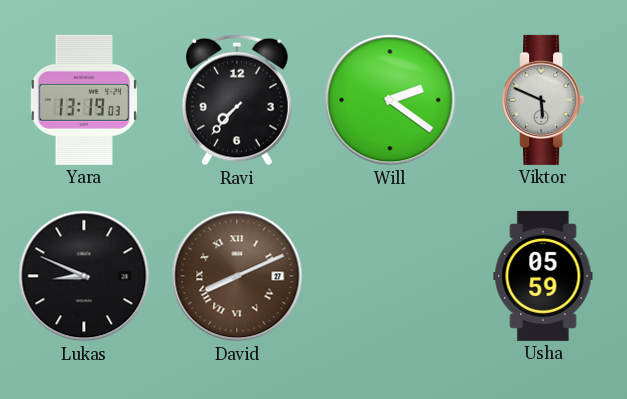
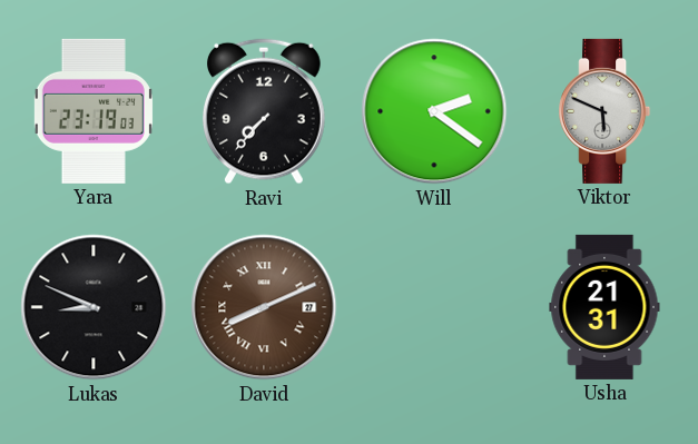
Yara: 13:19 -> 23:19 (94, 111)
Usha: 05:59 -> 21:31 (604, 307)
